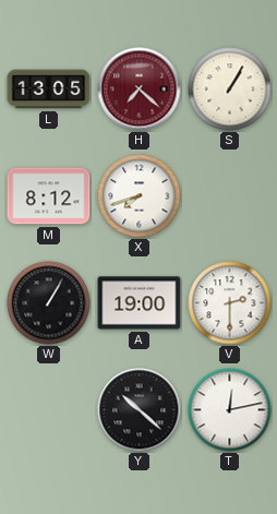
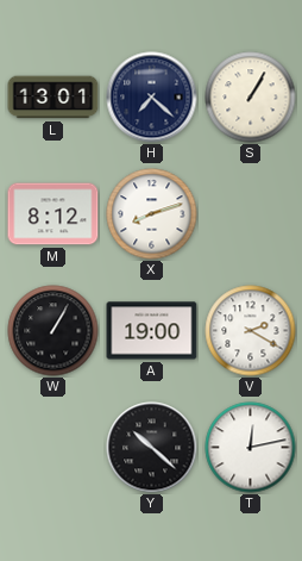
L: 13:05 -> 13:01 (54, 98)
H dial: burgundy -> navy (152, 98)
X: 7:42 -> 8:12 (152, 214)
V: 2:30 -> 2:20 (251, 331)
